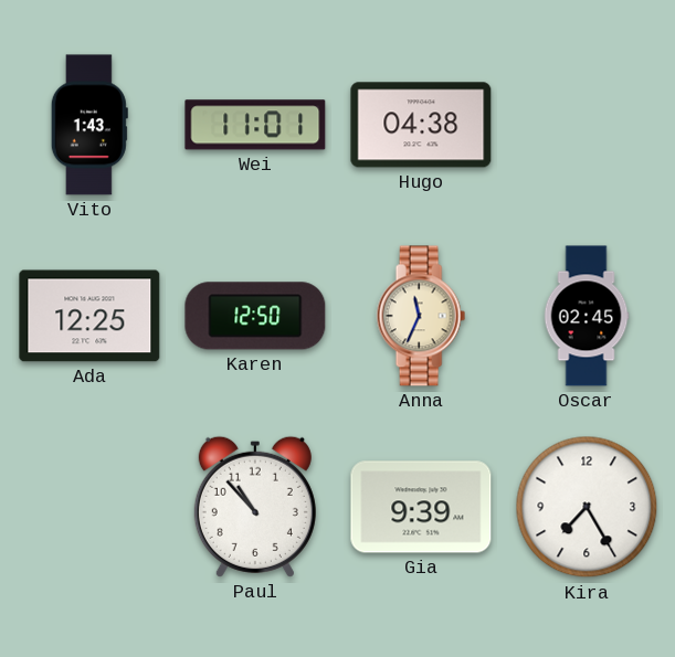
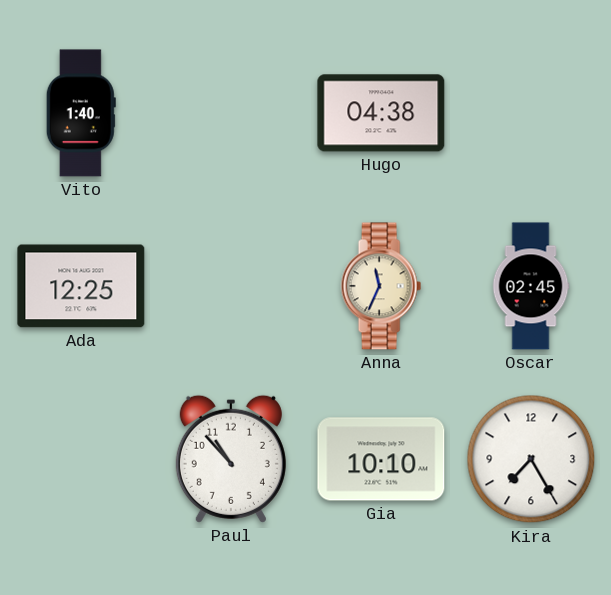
Vito: 1:43 -> 1:40 (81, 113)
Wei: 11:01 -> none (255, 125)
Karen: 12:50 -> none (255, 316)
Gia: 9:39 -> 10:10 (381, 459)
